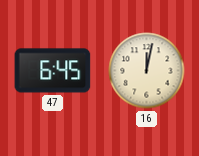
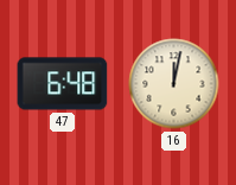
47: 6:45 -> 6:48 (63, 84)
